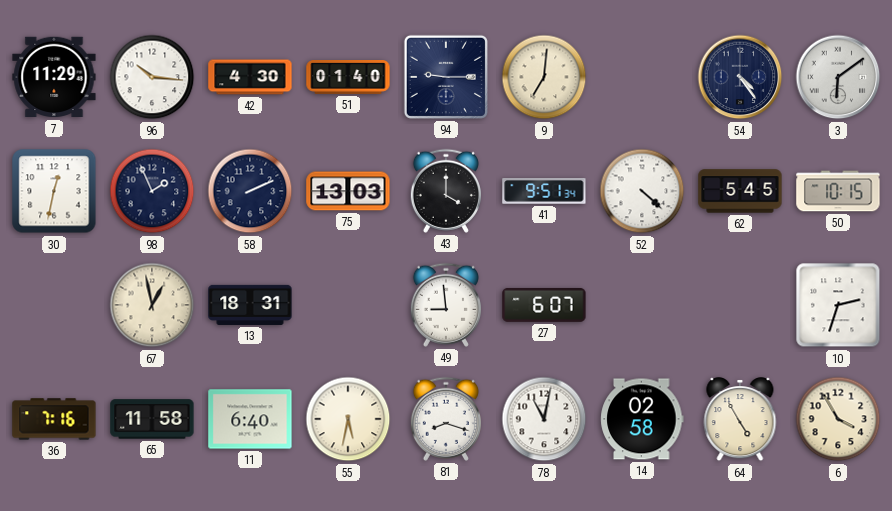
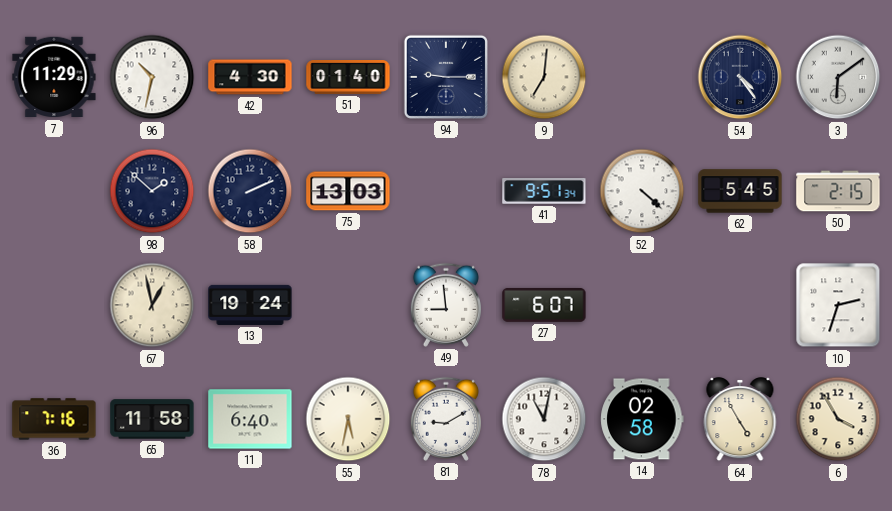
96: 10:16 -> 10:32 (152, 77)
30: 12:32 -> none (54, 191)
98: 1:56 -> 1:52 (152, 191)
43: 4:00 -> none (446, 191)
50: 10:15 -> 2:15 (838, 191)
13: 18:31 -> 19:24 (250, 305)
81: 8:18 -> 9:10 (446, 419)
